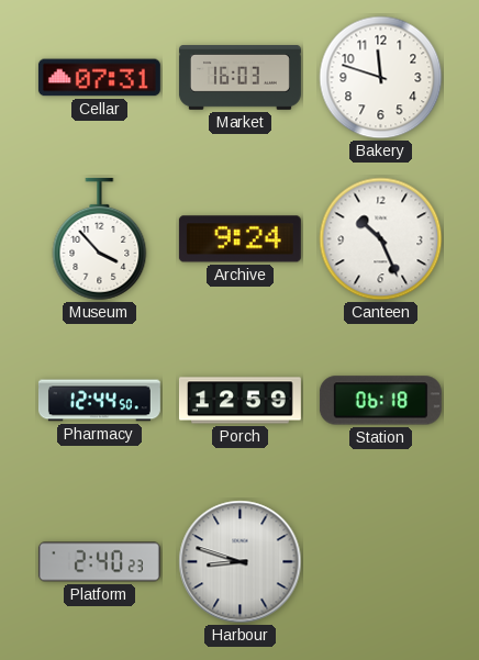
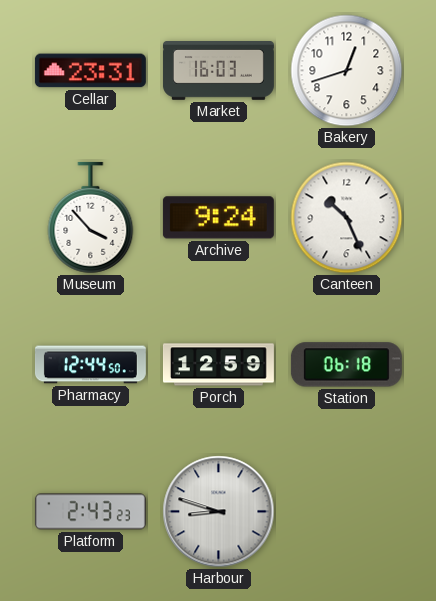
Cellar: 07:31 -> 23:31 (90, 71)
Bakery: 11:48 -> 12:42 (347, 71)
Platform: 2:40 -> 2:43 (90, 512)
